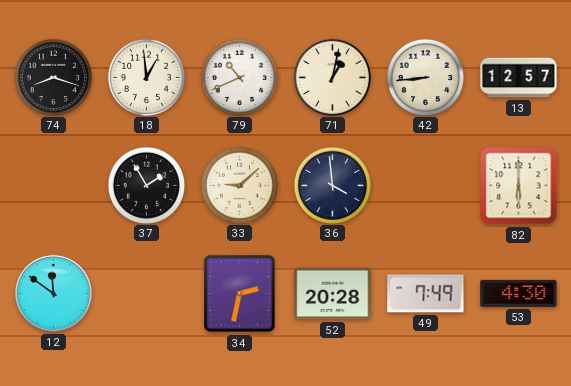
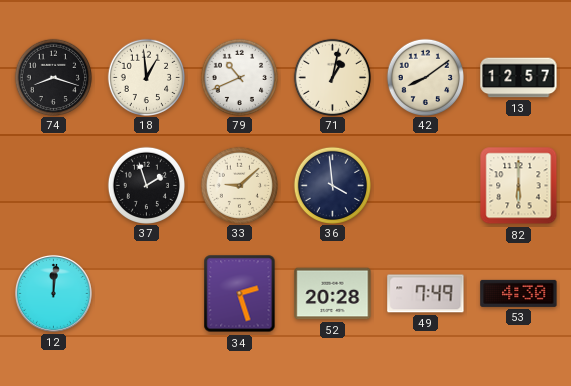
42: 8:44 -> 8:09 (425, 77)
37: 1:55 -> 1:57 (146, 185)
12: 11:51 -> 12:01 (53, 293)
34: 2:32 -> 2:27 (240, 294)
